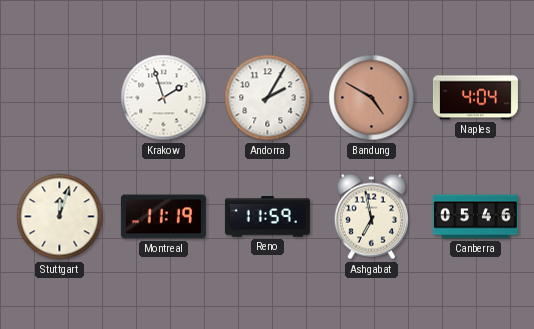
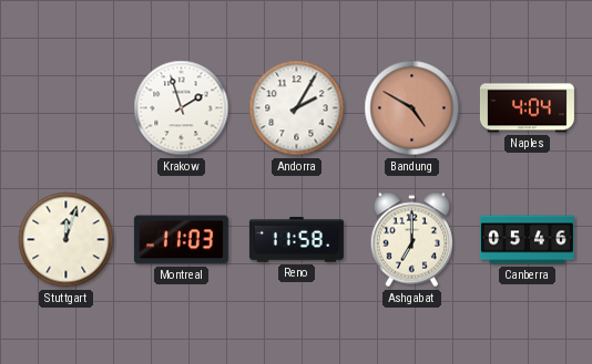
Montreal: 11:19 -> 11:03 (181, 240)
Reno: 11:59 -> 11:58 (296, 240)
Ashgabat: 6:58 -> 7:00 (411, 240)
